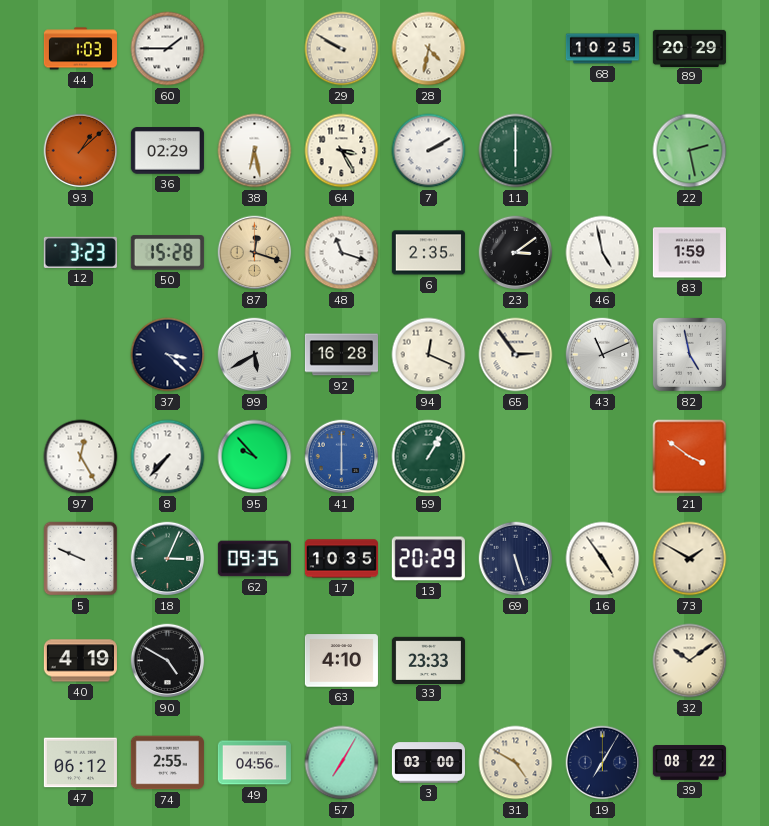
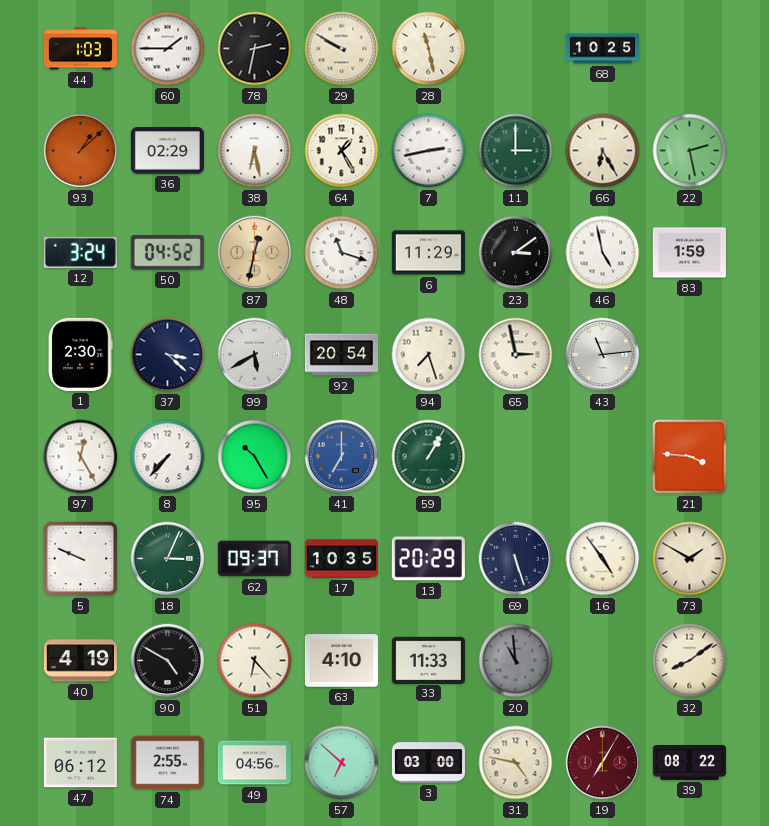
78: none -> 2:32 (255, 49)
28: 4:32 -> 11:28 (429, 49)
89: 20:29 -> none (689, 48)
64: 3:25 -> 1:25 (342, 151)
7: 2:10 -> 2:43 (429, 151)
11: 6:00 -> 3:00 (516, 151)
66: none -> 6:25 (603, 151)
12: 3:23 -> 3:24 (80, 252)
50: 15:28 -> 04:52 (167, 253)
87: 12:18 -> 12:32 (255, 253)
6: 2:35 -> 11:29 (428, 253)
1: none -> 2:30 (80, 354)
92: 16:28 -> 20:54 (341, 355)
94: 12:19 -> 7:27 (429, 355)
65: 2:54 -> 2:58 (516, 355)
43: 11:11 -> 11:14 (603, 355)
82: 4:58 -> none (689, 354)
95: 9:53 -> 10:25 (255, 457)
41: 6:00 -> 7:00 (342, 457)
21: 3:51 -> 3:46 (690, 457)
62: 09:35 -> 09:37 (254, 559)
51: none -> 6:23 (255, 661)
33: 23:33 -> 11:33 (428, 660)
20: none -> 10:59 (516, 661)
32: 10:09 -> 8:09 (690, 661)
57: 7:05 -> 6:52 (342, 763)
31: 4:50 -> 4:47 (516, 763)
19 dial: navy -> burgundy (603, 763)
